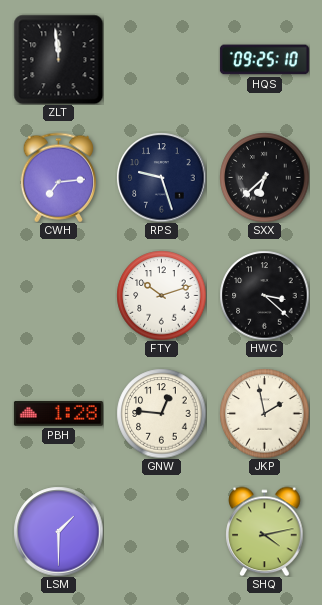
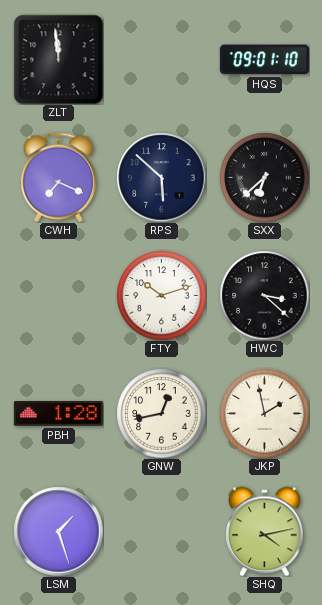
HQS: 09:25 -> 09:01 (264, 60)
CWH: 7:14 -> 7:19 (58, 177)
RPS: 9:27 -> 5:52 (161, 177)
GNW: 12:46 -> 12:43 (161, 413)
LSM: 1:30 -> 1:27 (58, 531)
